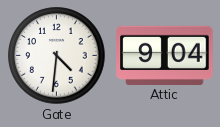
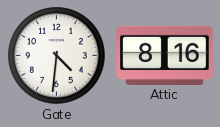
Attic: 9:04 -> 8:16 (165, 55)
